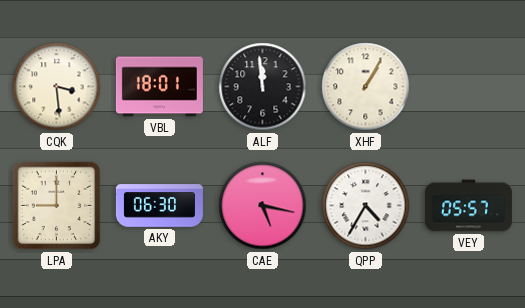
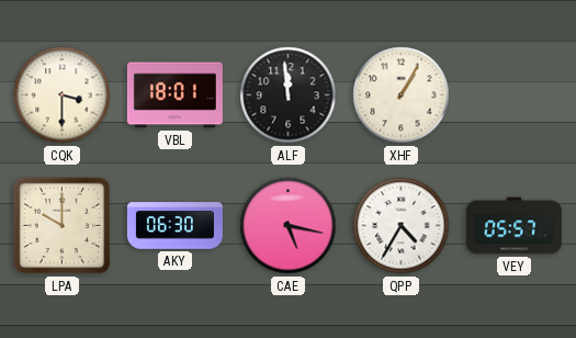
CQK: 3:29 -> 3:30 (63, 95)
LPA: 9:00 -> 10:00 (63, 226)
